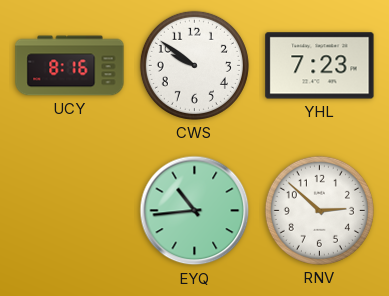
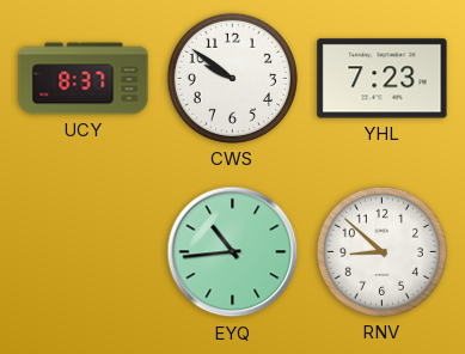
UCY: 8:16 -> 8:37 (84, 79)
RNV: 2:52 -> 8:52 (381, 251)
